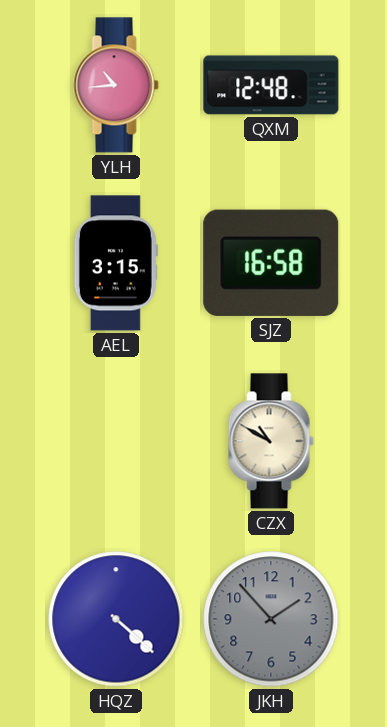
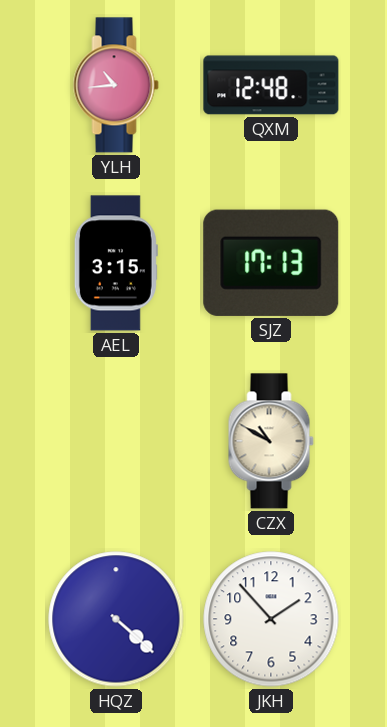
SJZ: 16:58 -> 17:13 (271, 263)
JKH dial: grey -> white (271, 619)
